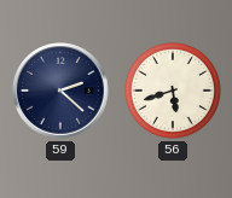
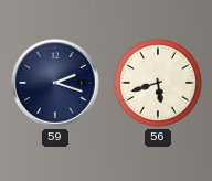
59: 2:22 -> 2:18 (55, 83)
